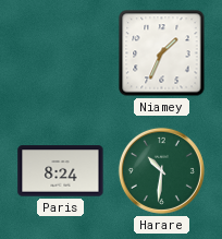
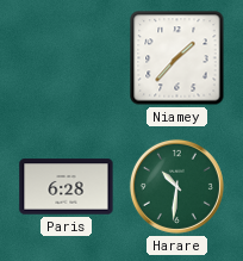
Niamey: 1:34 -> 1:37 (177, 58)
Paris: 8:24 -> 6:28 (67, 187)
